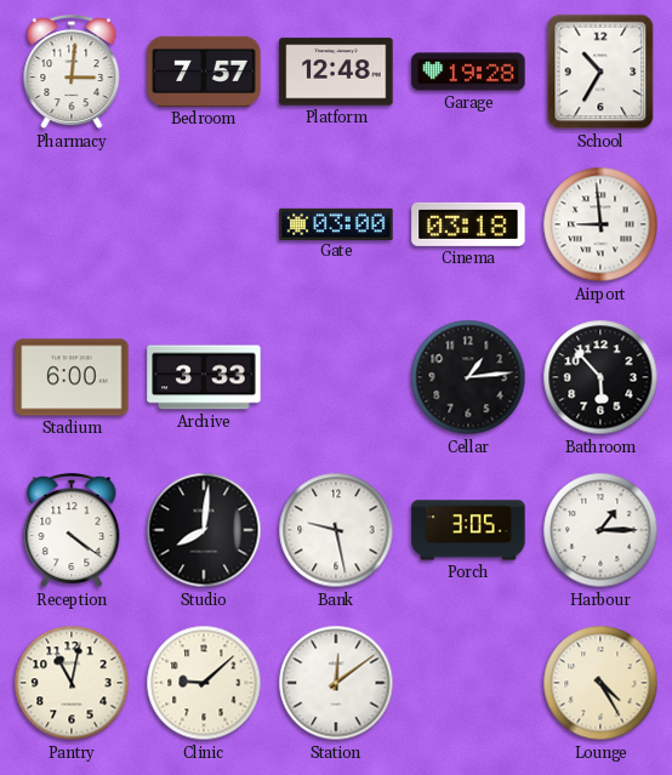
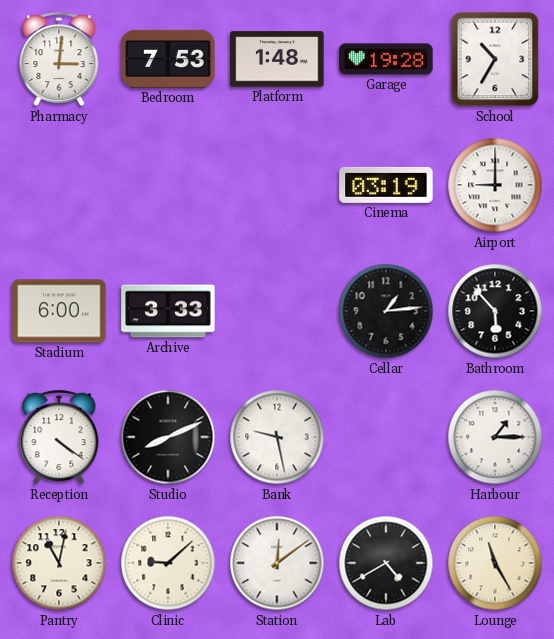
Bedroom: 7:57 -> 7:53 (168, 59)
Platform: 12:48 -> 1:48 (277, 59)
Gate: 03:00 -> none (336, 223)
Cinema: 03:18 -> 03:19 (386, 185)
Airport: 8:59 -> 9:00 (495, 185)
Studio: 8:01 -> 8:11 (168, 437)
Porch: 3:05 -> none (468, 530)
Lab: none -> 4:40 (386, 563)
Lounge: 4:25 -> 11:25 (495, 563)
